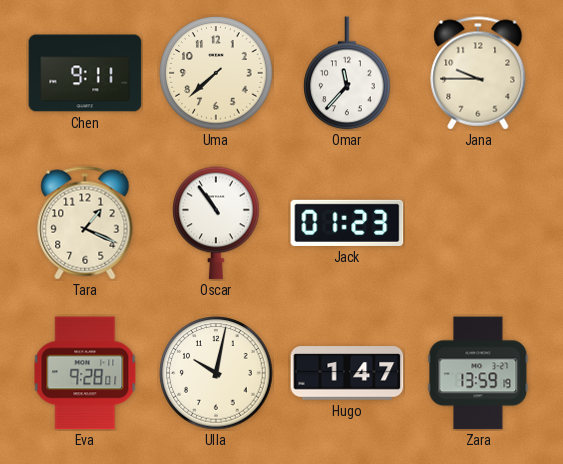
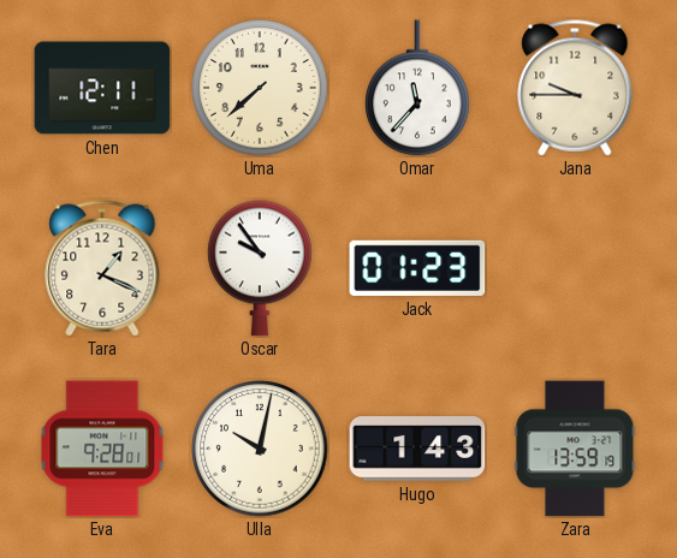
Chen: 9:11 -> 12:11 (102, 88)
Oscar: 10:54 -> 9:54 (260, 268)
Hugo: 1:47 -> 1:43 (417, 449)
